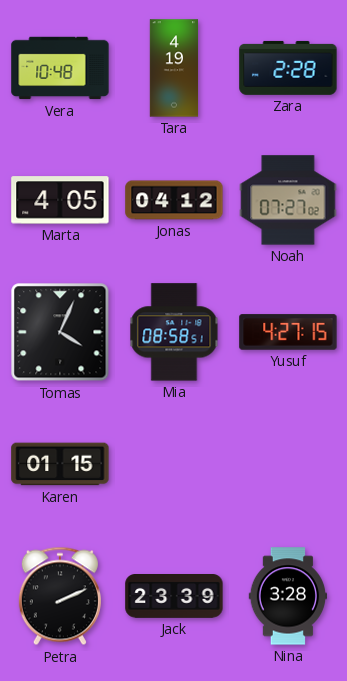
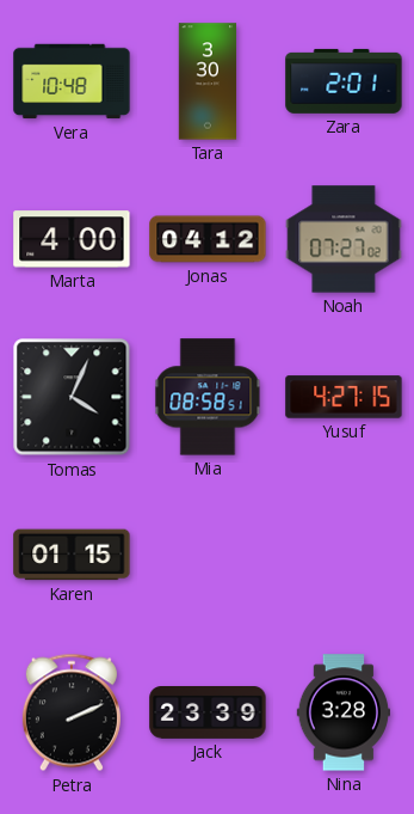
Tara: 4:19 -> 3:30 (208, 81)
Zara: 2:28 -> 2:01 (344, 81)
Marta: 4:05 -> 4:00 (72, 239)
